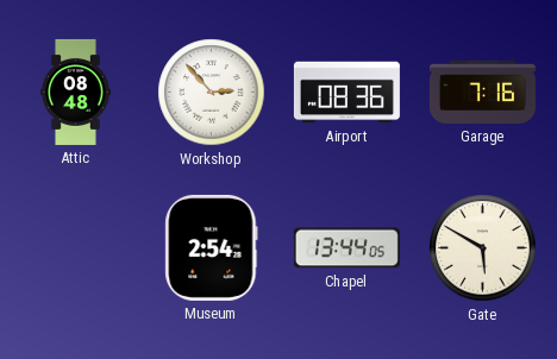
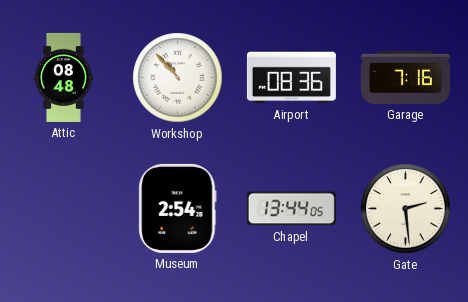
Workshop: 2:53 -> 10:53 (178, 78)
Gate: 5:50 -> 2:29 (406, 209)
